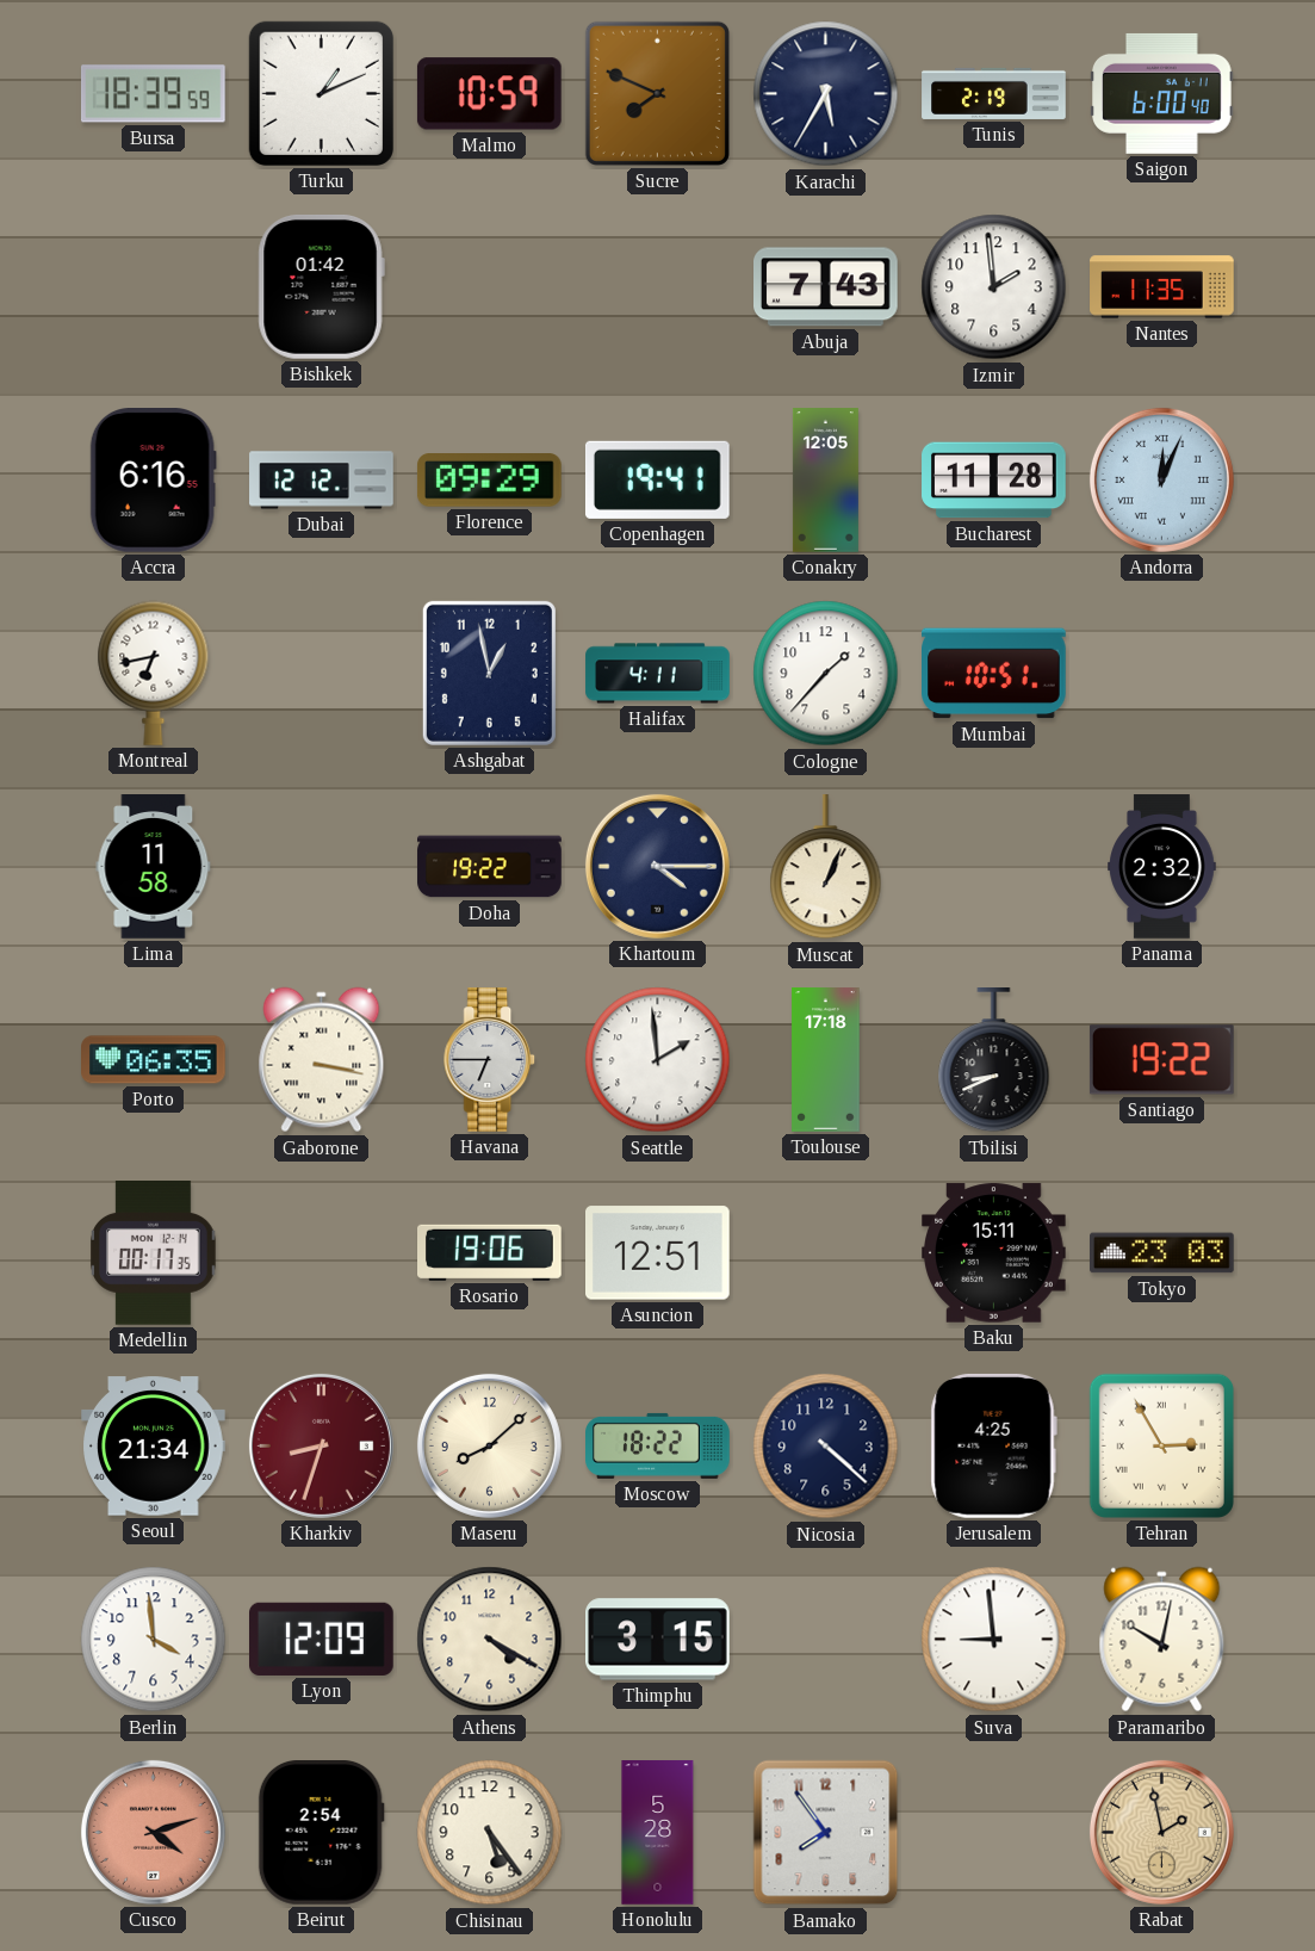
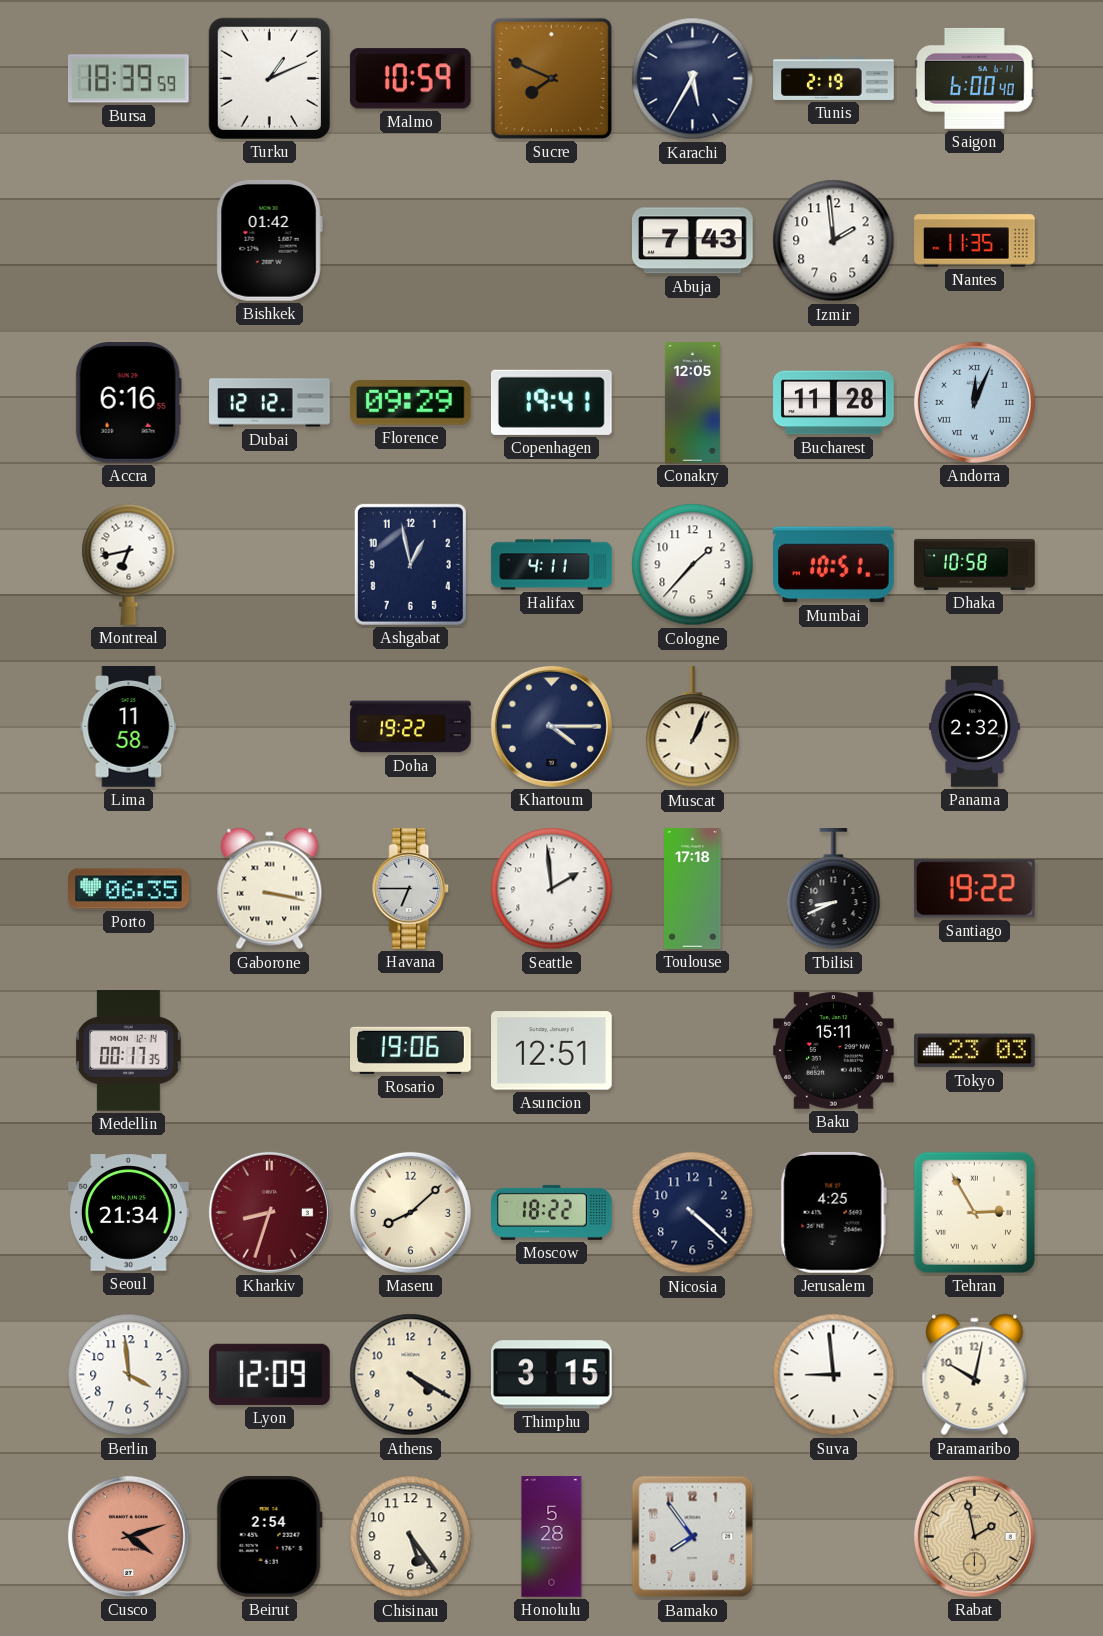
Dhaka: none -> 10:58 (975, 564)
